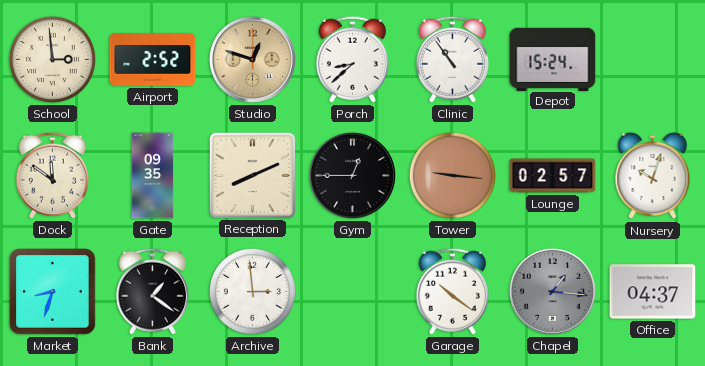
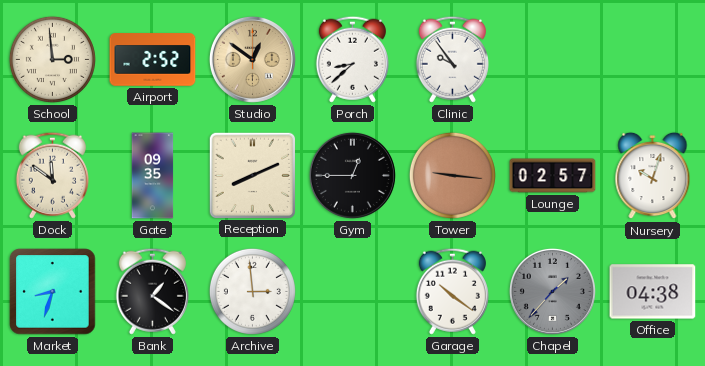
Studio: 12:48 -> 12:51 (252, 59)
Clinic: 10:54 -> 9:54 (452, 59)
Depot: 15:24 -> none (553, 59)
Chapel: 1:16 -> 1:37 (552, 291)
Office: 04:37 -> 04:38 (653, 292)
